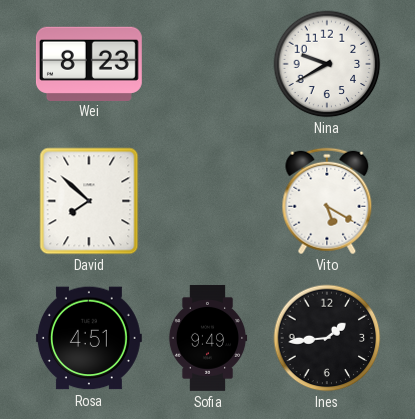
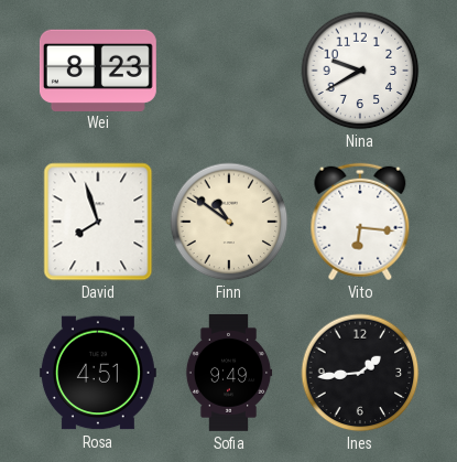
David: 7:52 -> 7:57 (98, 222)
Finn: none -> 10:51 (229, 222)
Vito: 5:20 -> 6:16 (360, 222)
